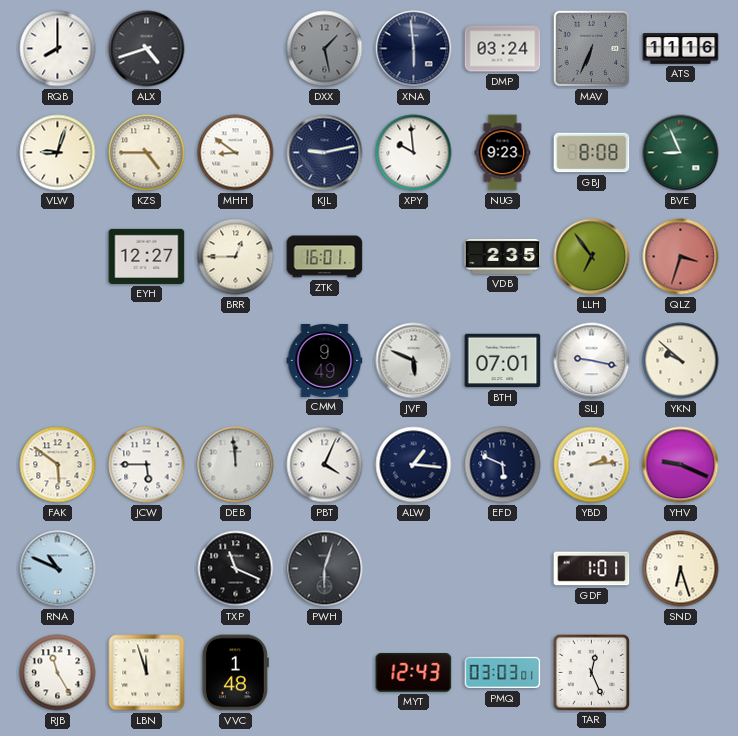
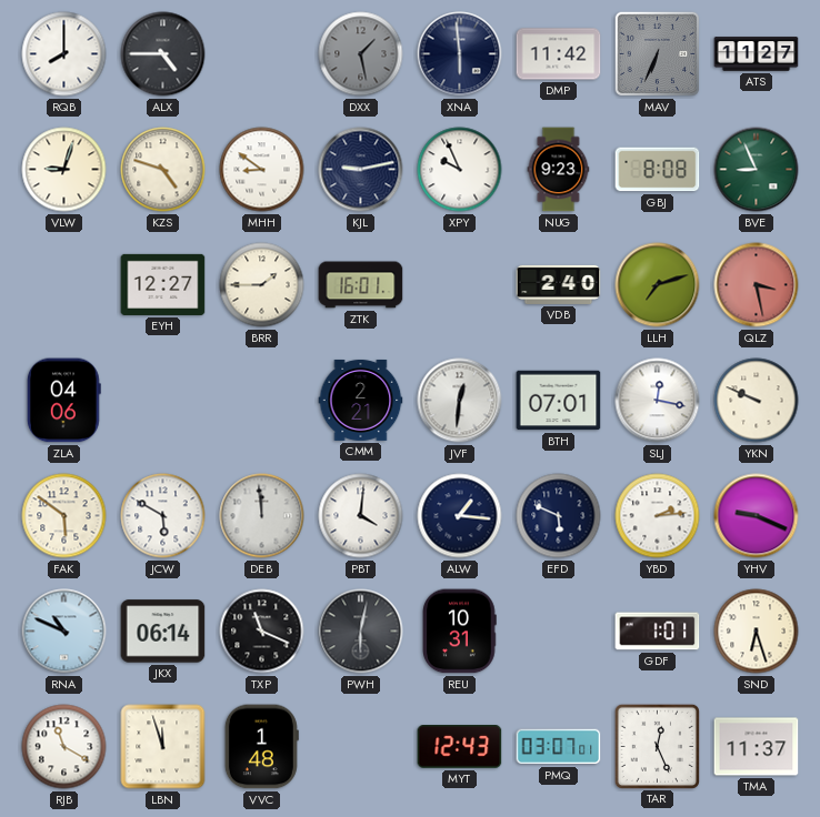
ALX: 4:42 -> 4:45 (163, 54)
DMP: 03:24 -> 11:42 (559, 54)
ATS: 11:16 -> 11:27 (757, 54)
KZS: 4:45 -> 4:48 (163, 170)
XPY: 9:59 -> 9:56 (460, 170)
BRR: 12:45 -> 1:45 (262, 285)
VDB: 2:35 -> 2:40 (559, 284)
LLH: 6:54 -> 7:12 (658, 285)
QLZ: 3:33 -> 3:28 (757, 285)
ZLA: none -> 04:06 (63, 401)
CMM: 9:49 -> 2:21 (361, 400)
JVF: 5:49 -> 12:31 (460, 401)
SLJ: 9:17 -> 12:17 (658, 401)
YKN: 9:52 -> 9:49 (757, 401)
JCW: 5:45 -> 5:50 (163, 516)
PBT: 4:04 -> 4:01 (361, 516)
JKX: none -> 06:14 (163, 632)
PWH: 6:03 -> 6:02 (361, 632)
REU: none -> 10:31 (460, 632)
RJB: 11:25 -> 11:20 (64, 747)
PMQ: 03:03 -> 03:07 (559, 747)
TMA: none -> 11:37 (757, 747)
